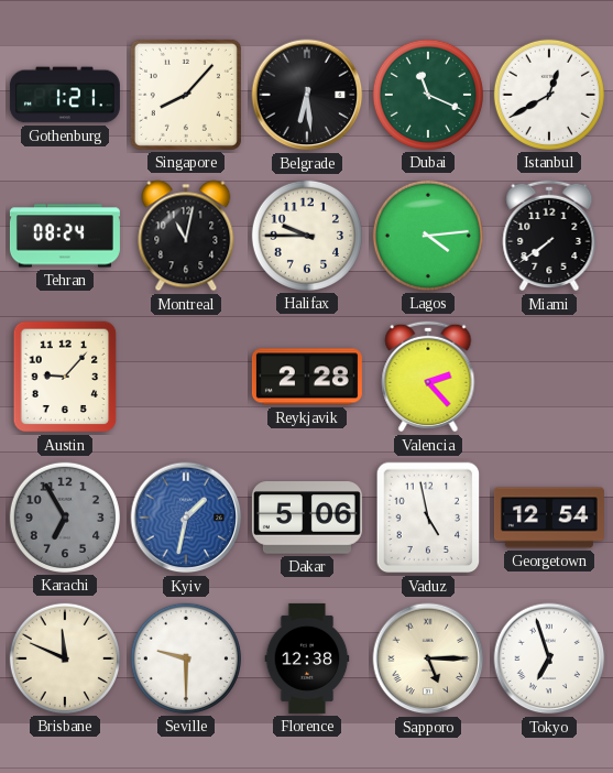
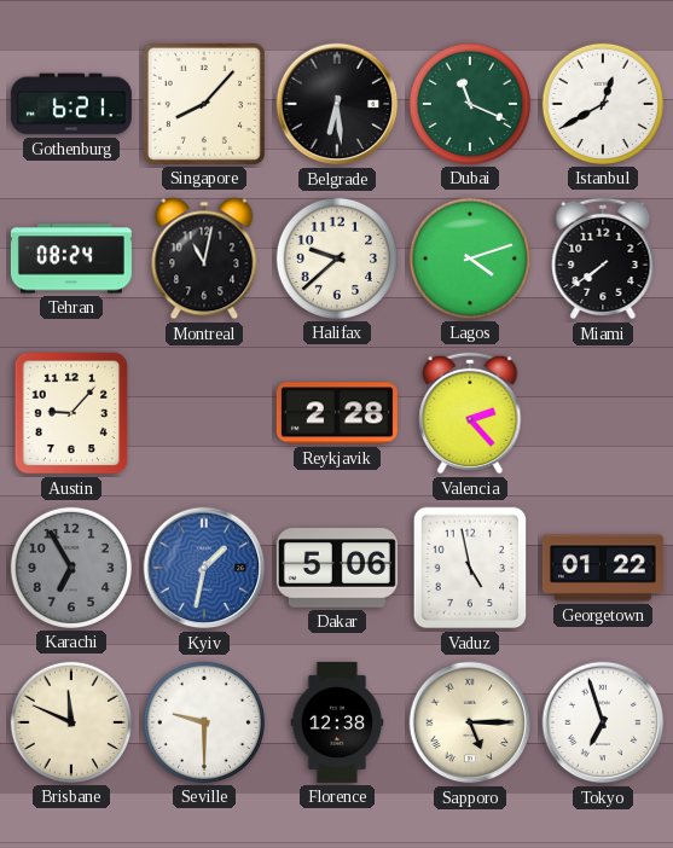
Gothenburg: 1:21 -> 6:21 (71, 104)
Halifax: 9:45 -> 9:38 (337, 259)
Lagos: 4:14 -> 4:12 (470, 259)
Georgetown: 12:54 -> 01:22 (603, 568)
